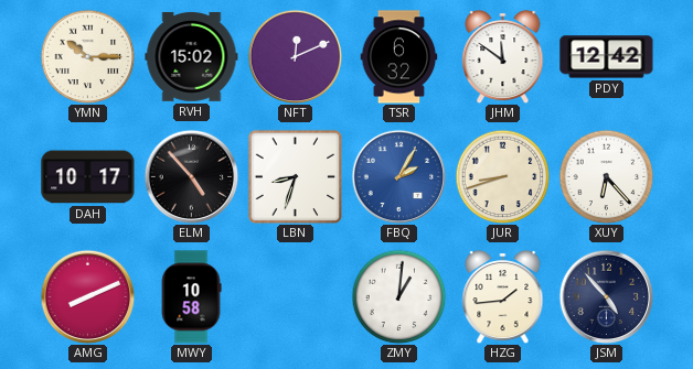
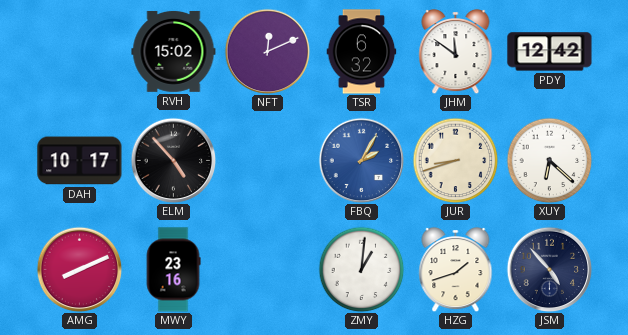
YMN: 10:15 -> none (87, 56)
LBN: 8:33 -> none (295, 176)
XUY: 6:23 -> 6:22 (549, 160)
MWY: 10:58 -> 23:16 (173, 270)
HZG: 1:44 -> 1:42 (456, 269)
